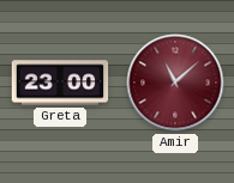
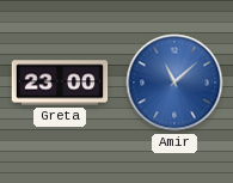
Amir dial: burgundy -> blue (174, 83)
